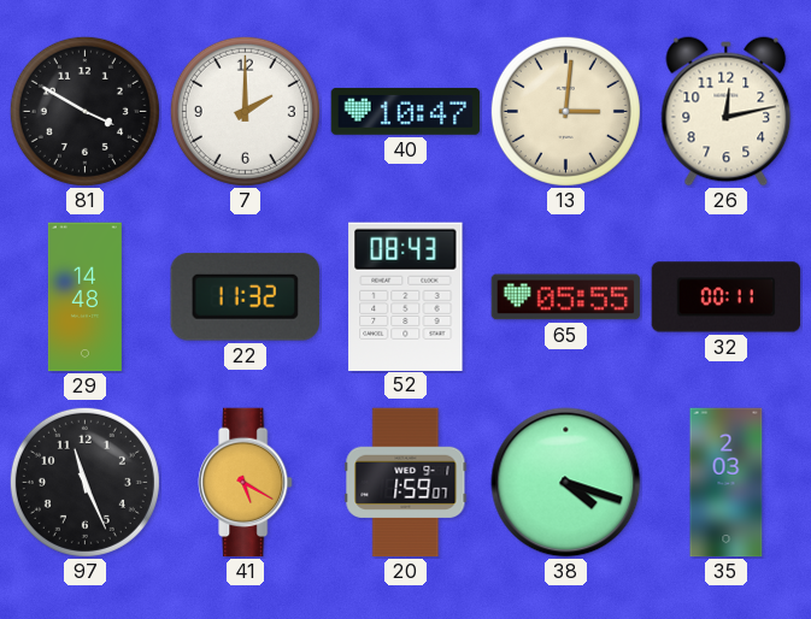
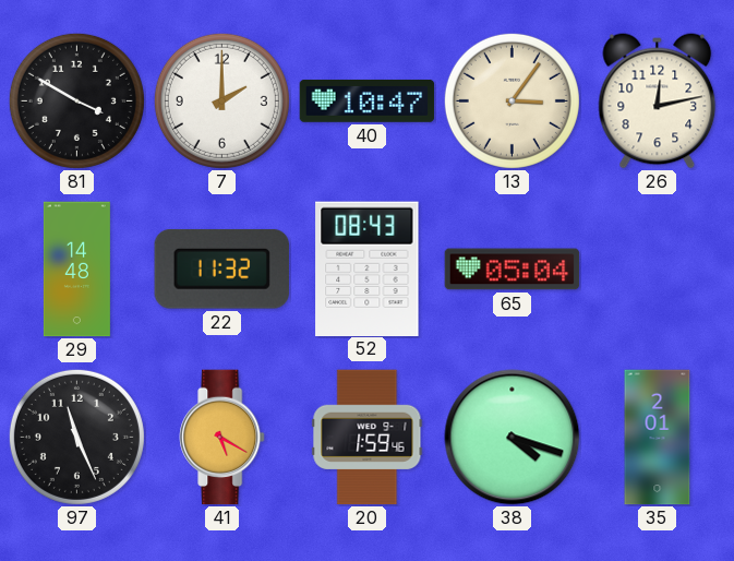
13: 3:01 -> 3:06 (512, 100)
65: 05:55 -> 05:04 (513, 270)
32: 00:11 -> none (727, 297)
20: 1:59:07 -> 1:59:46 (368, 438)
35: 2:03 -> 2:01 (658, 438)
